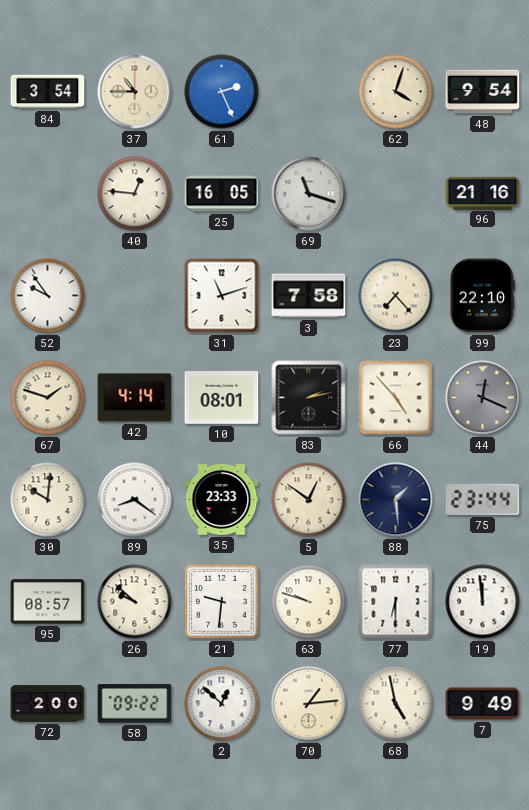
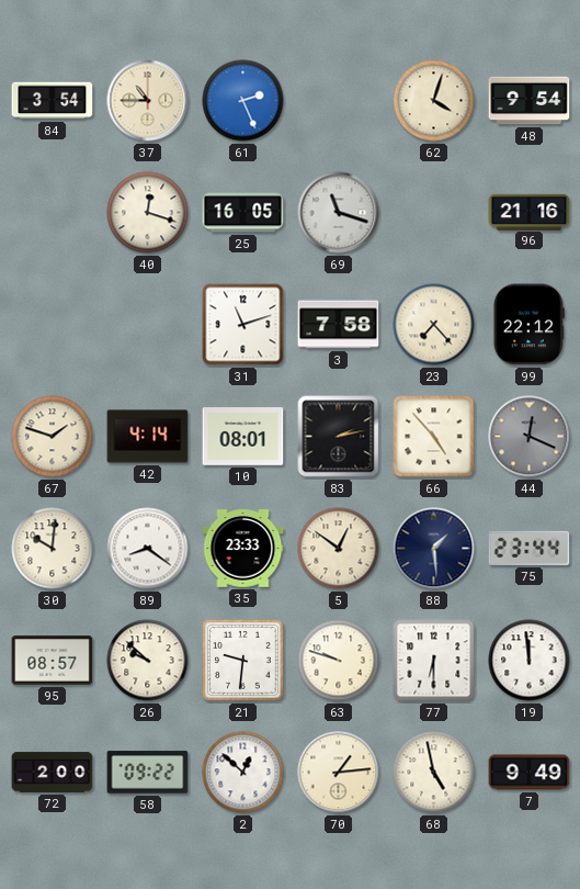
40: 12:46 -> 12:18 (148, 213)
52: 9:54 -> none (48, 296)
99: 22:10 -> 22:12 (528, 325)
